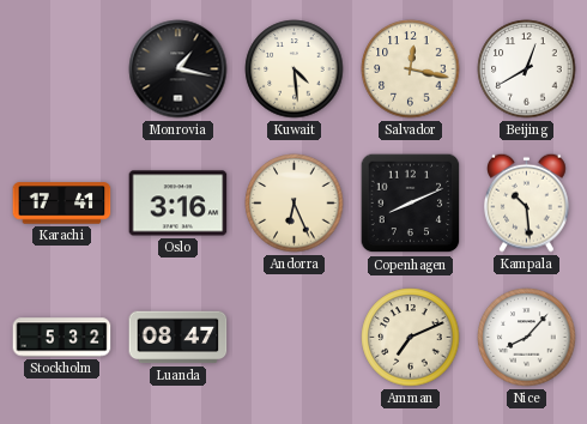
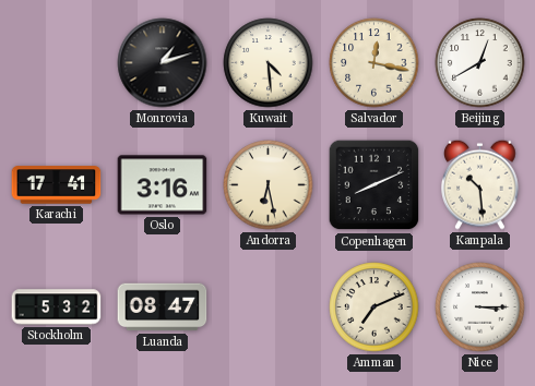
Monrovia: 1:17 -> 1:12 (163, 63)
Andorra: 6:26 -> 6:28 (269, 185)
Nice: 8:07 -> 3:15 (480, 307)
